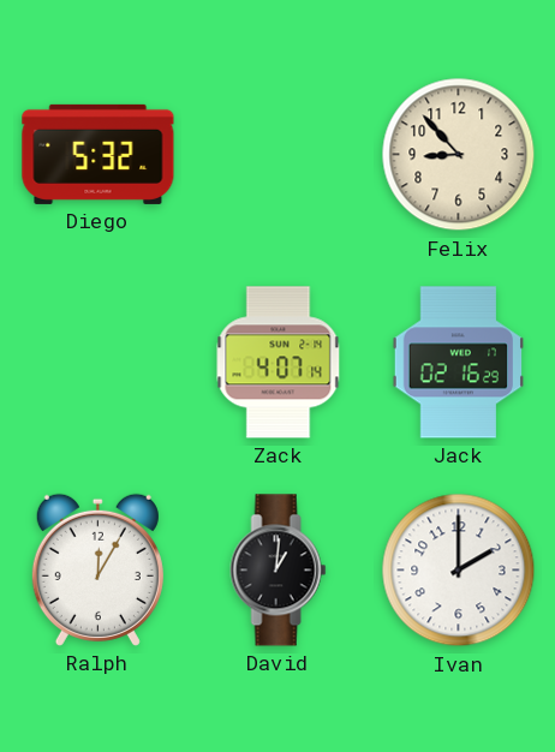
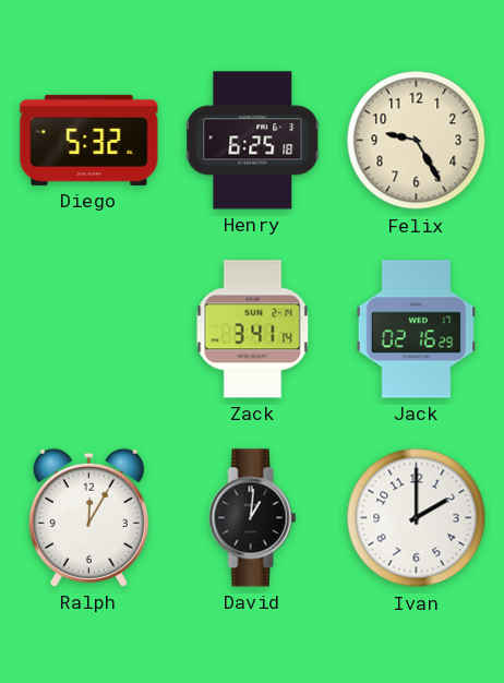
Henry: none -> 6:25 (253, 141)
Felix: 8:53 -> 9:25 (417, 141)
Zack: 4:07 -> 3:41 (253, 329)
